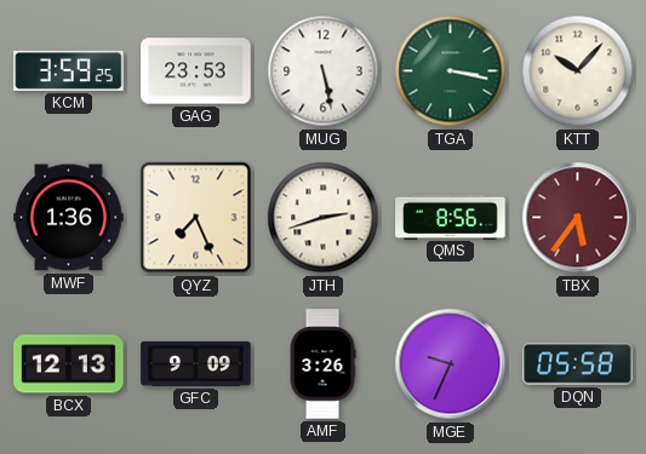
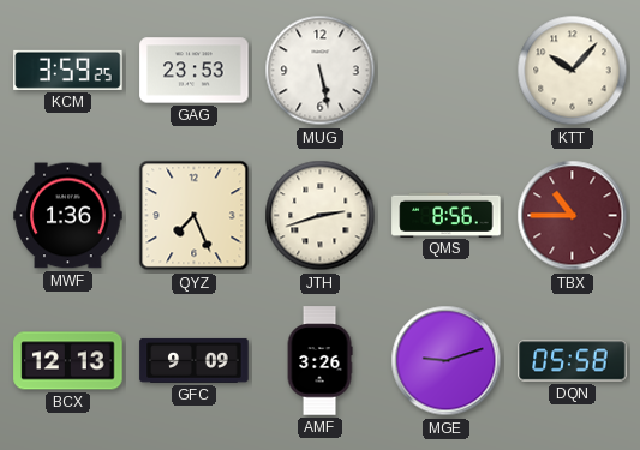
TGA: 3:17 -> none (451, 71)
TBX: 5:36 -> 10:45 (573, 216)
MGE: 9:34 -> 9:12 (447, 361)
